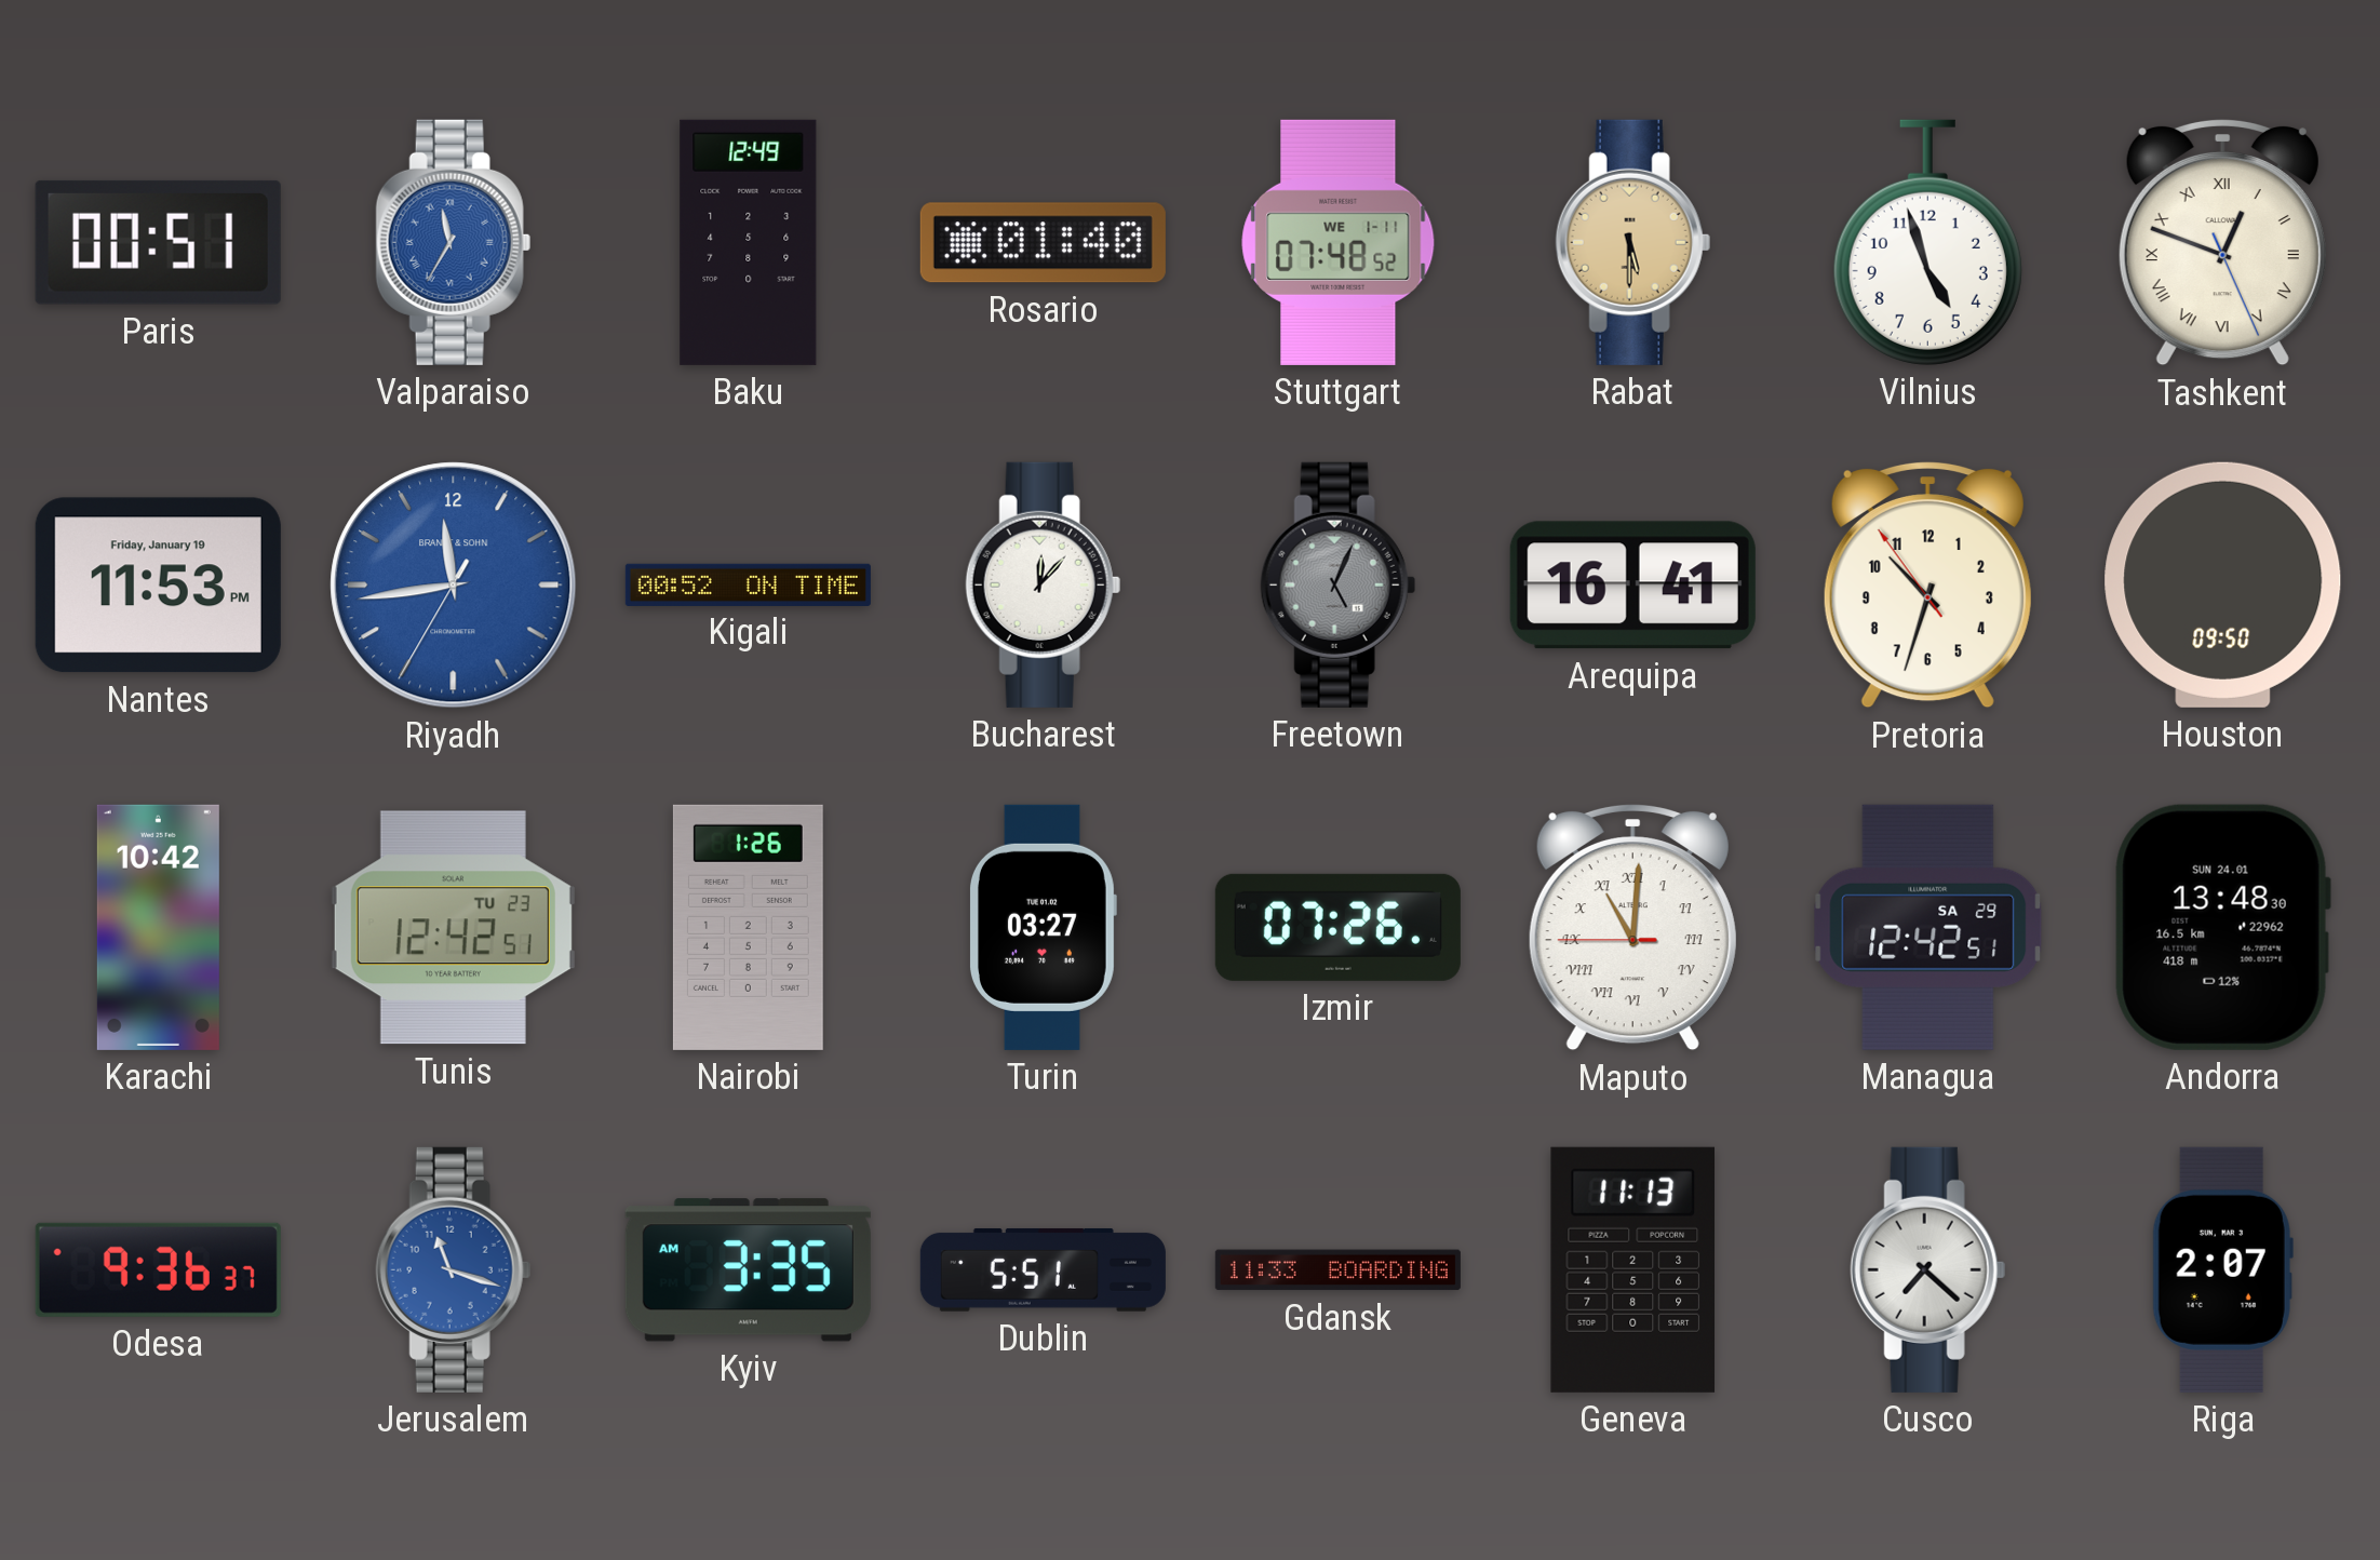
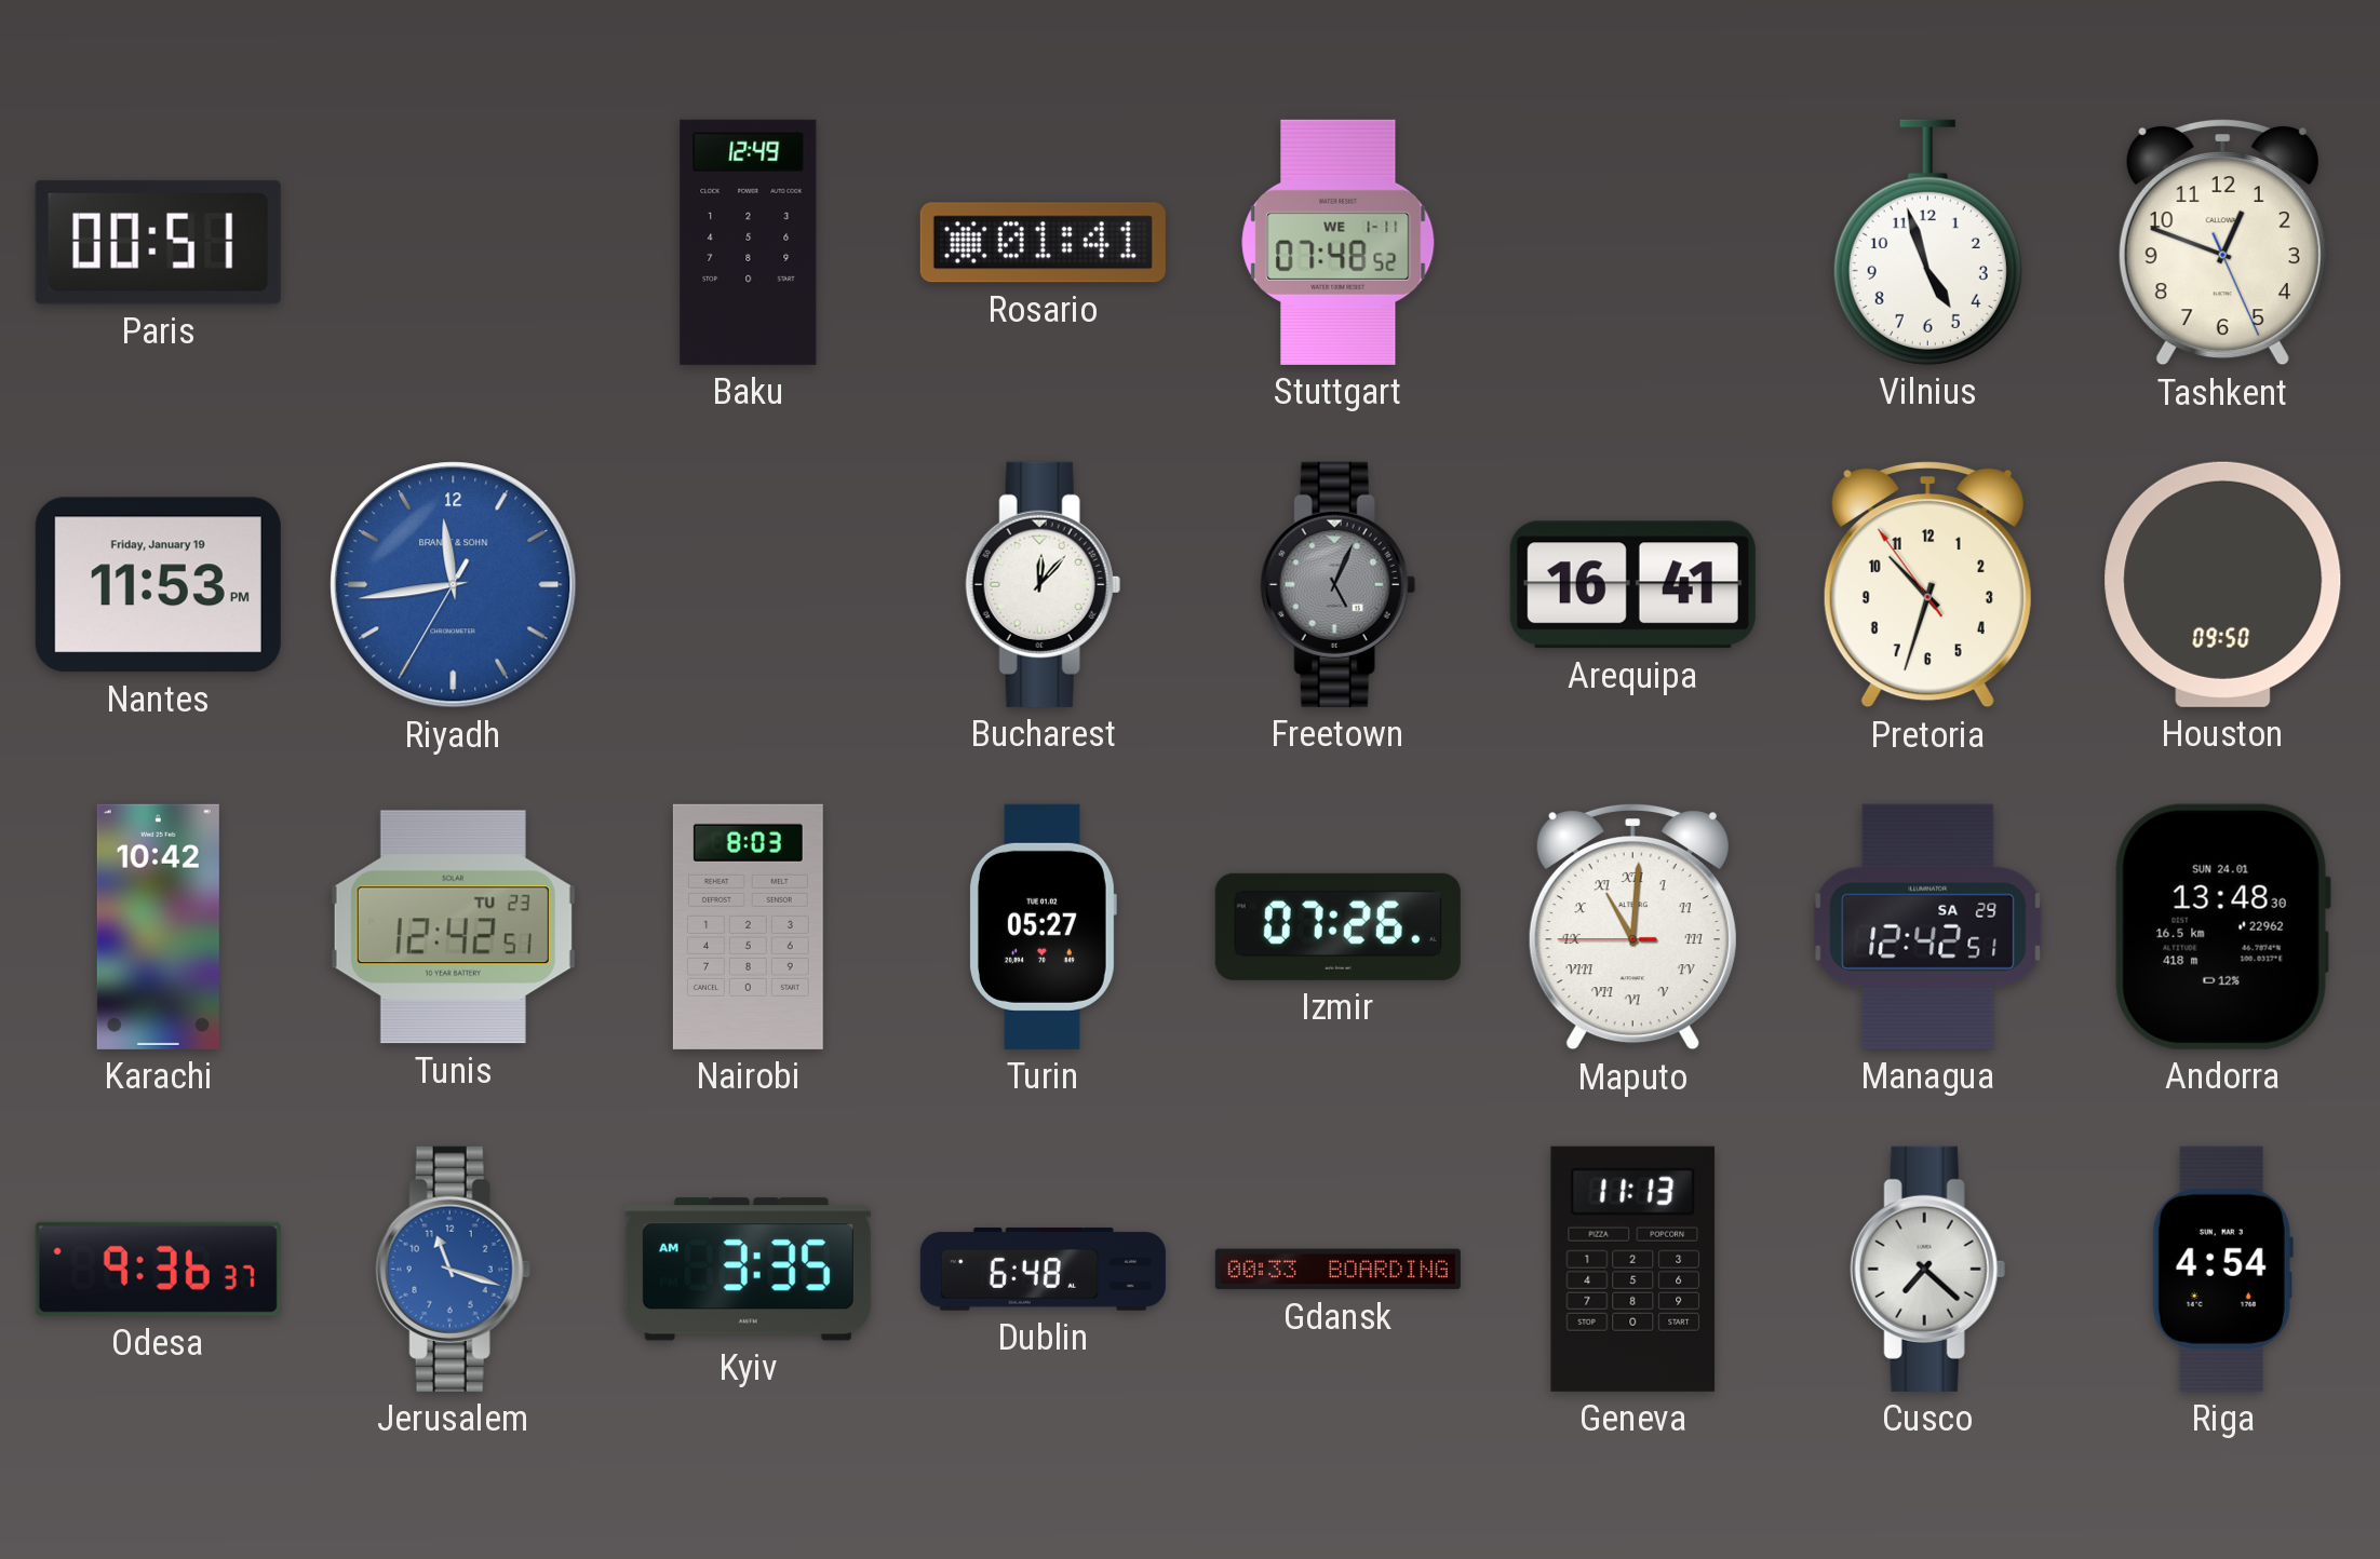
Valparaiso: 11:35 -> none (453, 242)
Rosario: 01:40 -> 01:41 (1043, 243)
Rabat: 5:30 -> none (1632, 242)
Tashkent numerals: Roman -> Arabic (2222, 242)
Kigali: 00:52 -> none (748, 584)
Nairobi: 1:26 -> 8:03 (748, 926)
Turin: 03:27 -> 05:27 (1043, 926)
Dublin: 5:51 -> 6:48 (1043, 1269)
Gdansk: 11:33 -> 00:33 (1337, 1270)
Riga: 2:07 -> 4:54 (2222, 1269)
